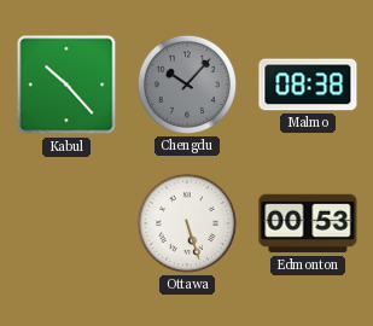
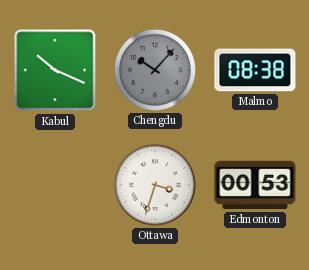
Kabul: 10:23 -> 10:19 (55, 70)
Ottawa: 5:27 -> 3:33 (155, 185)
